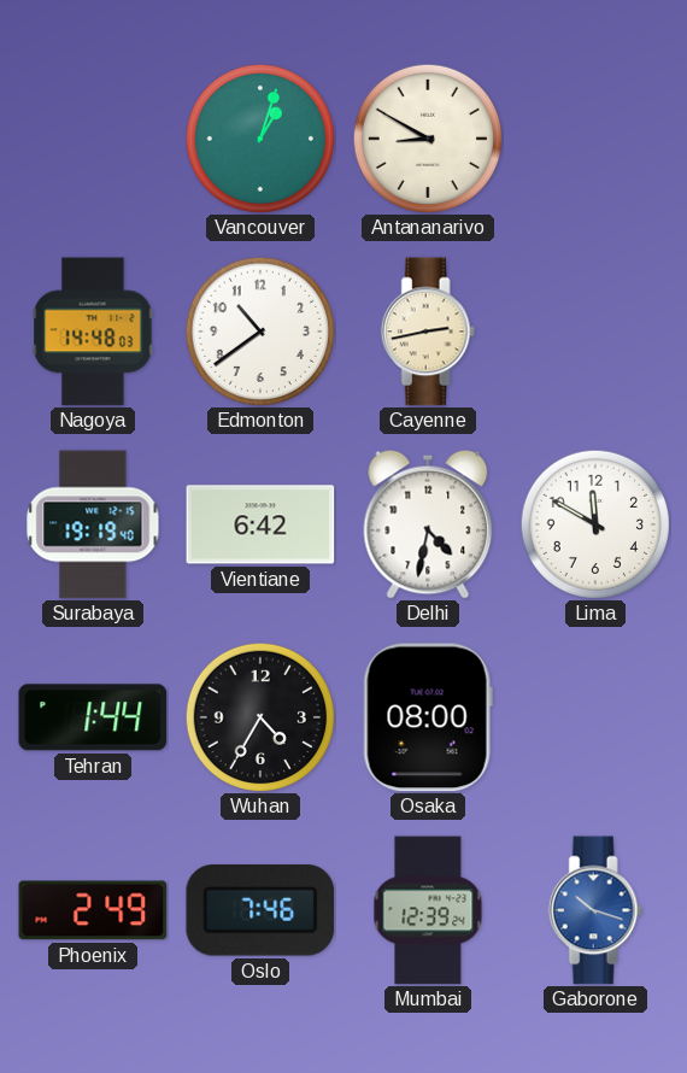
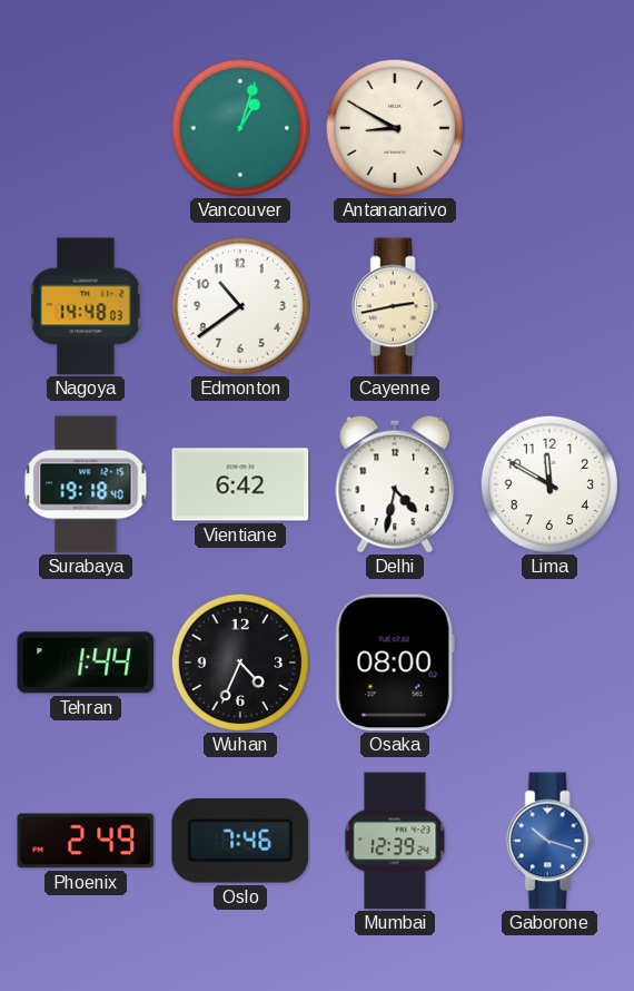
Surabaya: 19:19 -> 19:18 (86, 484)
Wuhan: 4:35 -> 4:34 (239, 661)
